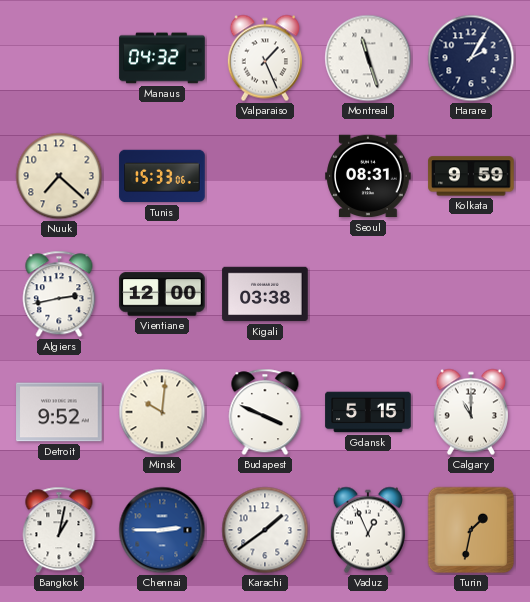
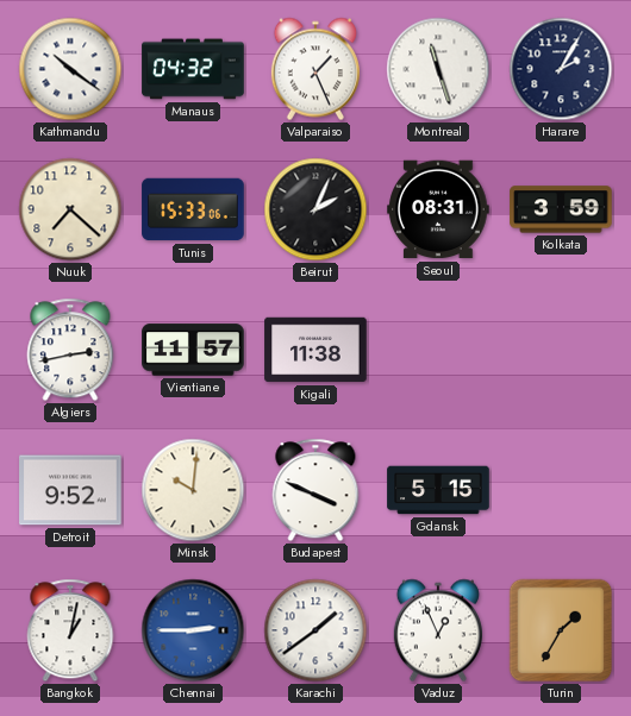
Kathmandu: none -> 10:21 (70, 69)
Beirut: none -> 2:04 (315, 209)
Kolkata: 9:59 -> 3:59 (561, 209)
Vientiane: 12:00 -> 11:57 (193, 350)
Kigali: 03:38 -> 11:38 (315, 350)
Calgary: 11:00 -> none (471, 412)
Turin: 1:32 -> 1:35 (561, 630)
